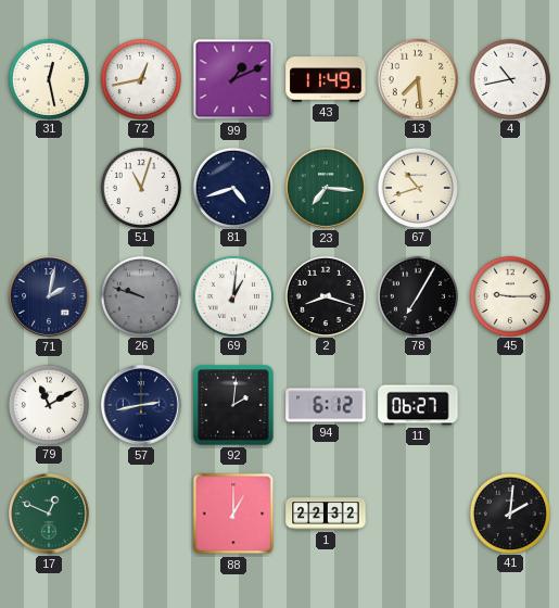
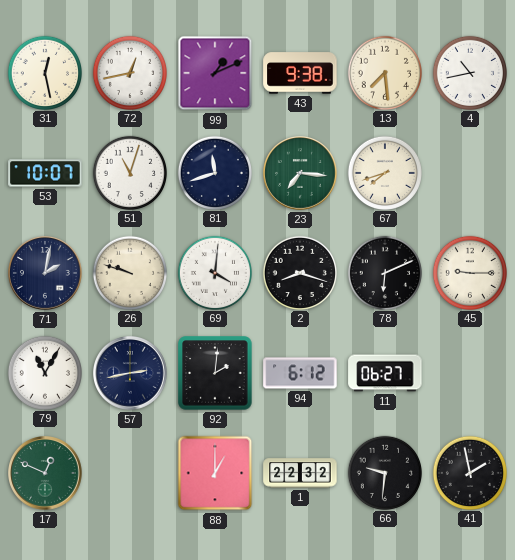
43: 11:49 -> 9:38 (300, 73)
53: none -> 10:07 (45, 173)
81: 4:42 -> 11:42 (214, 172)
67: 10:42 -> 7:42 (384, 172)
26 dial: grey -> cream (129, 272)
69: 1:01 -> 4:01 (214, 272)
78: 7:05 -> 6:11 (384, 272)
79: 11:10 -> 11:05 (44, 372)
66: none -> 9:31 (384, 472)
41: 2:01 -> 1:58 (469, 472)
